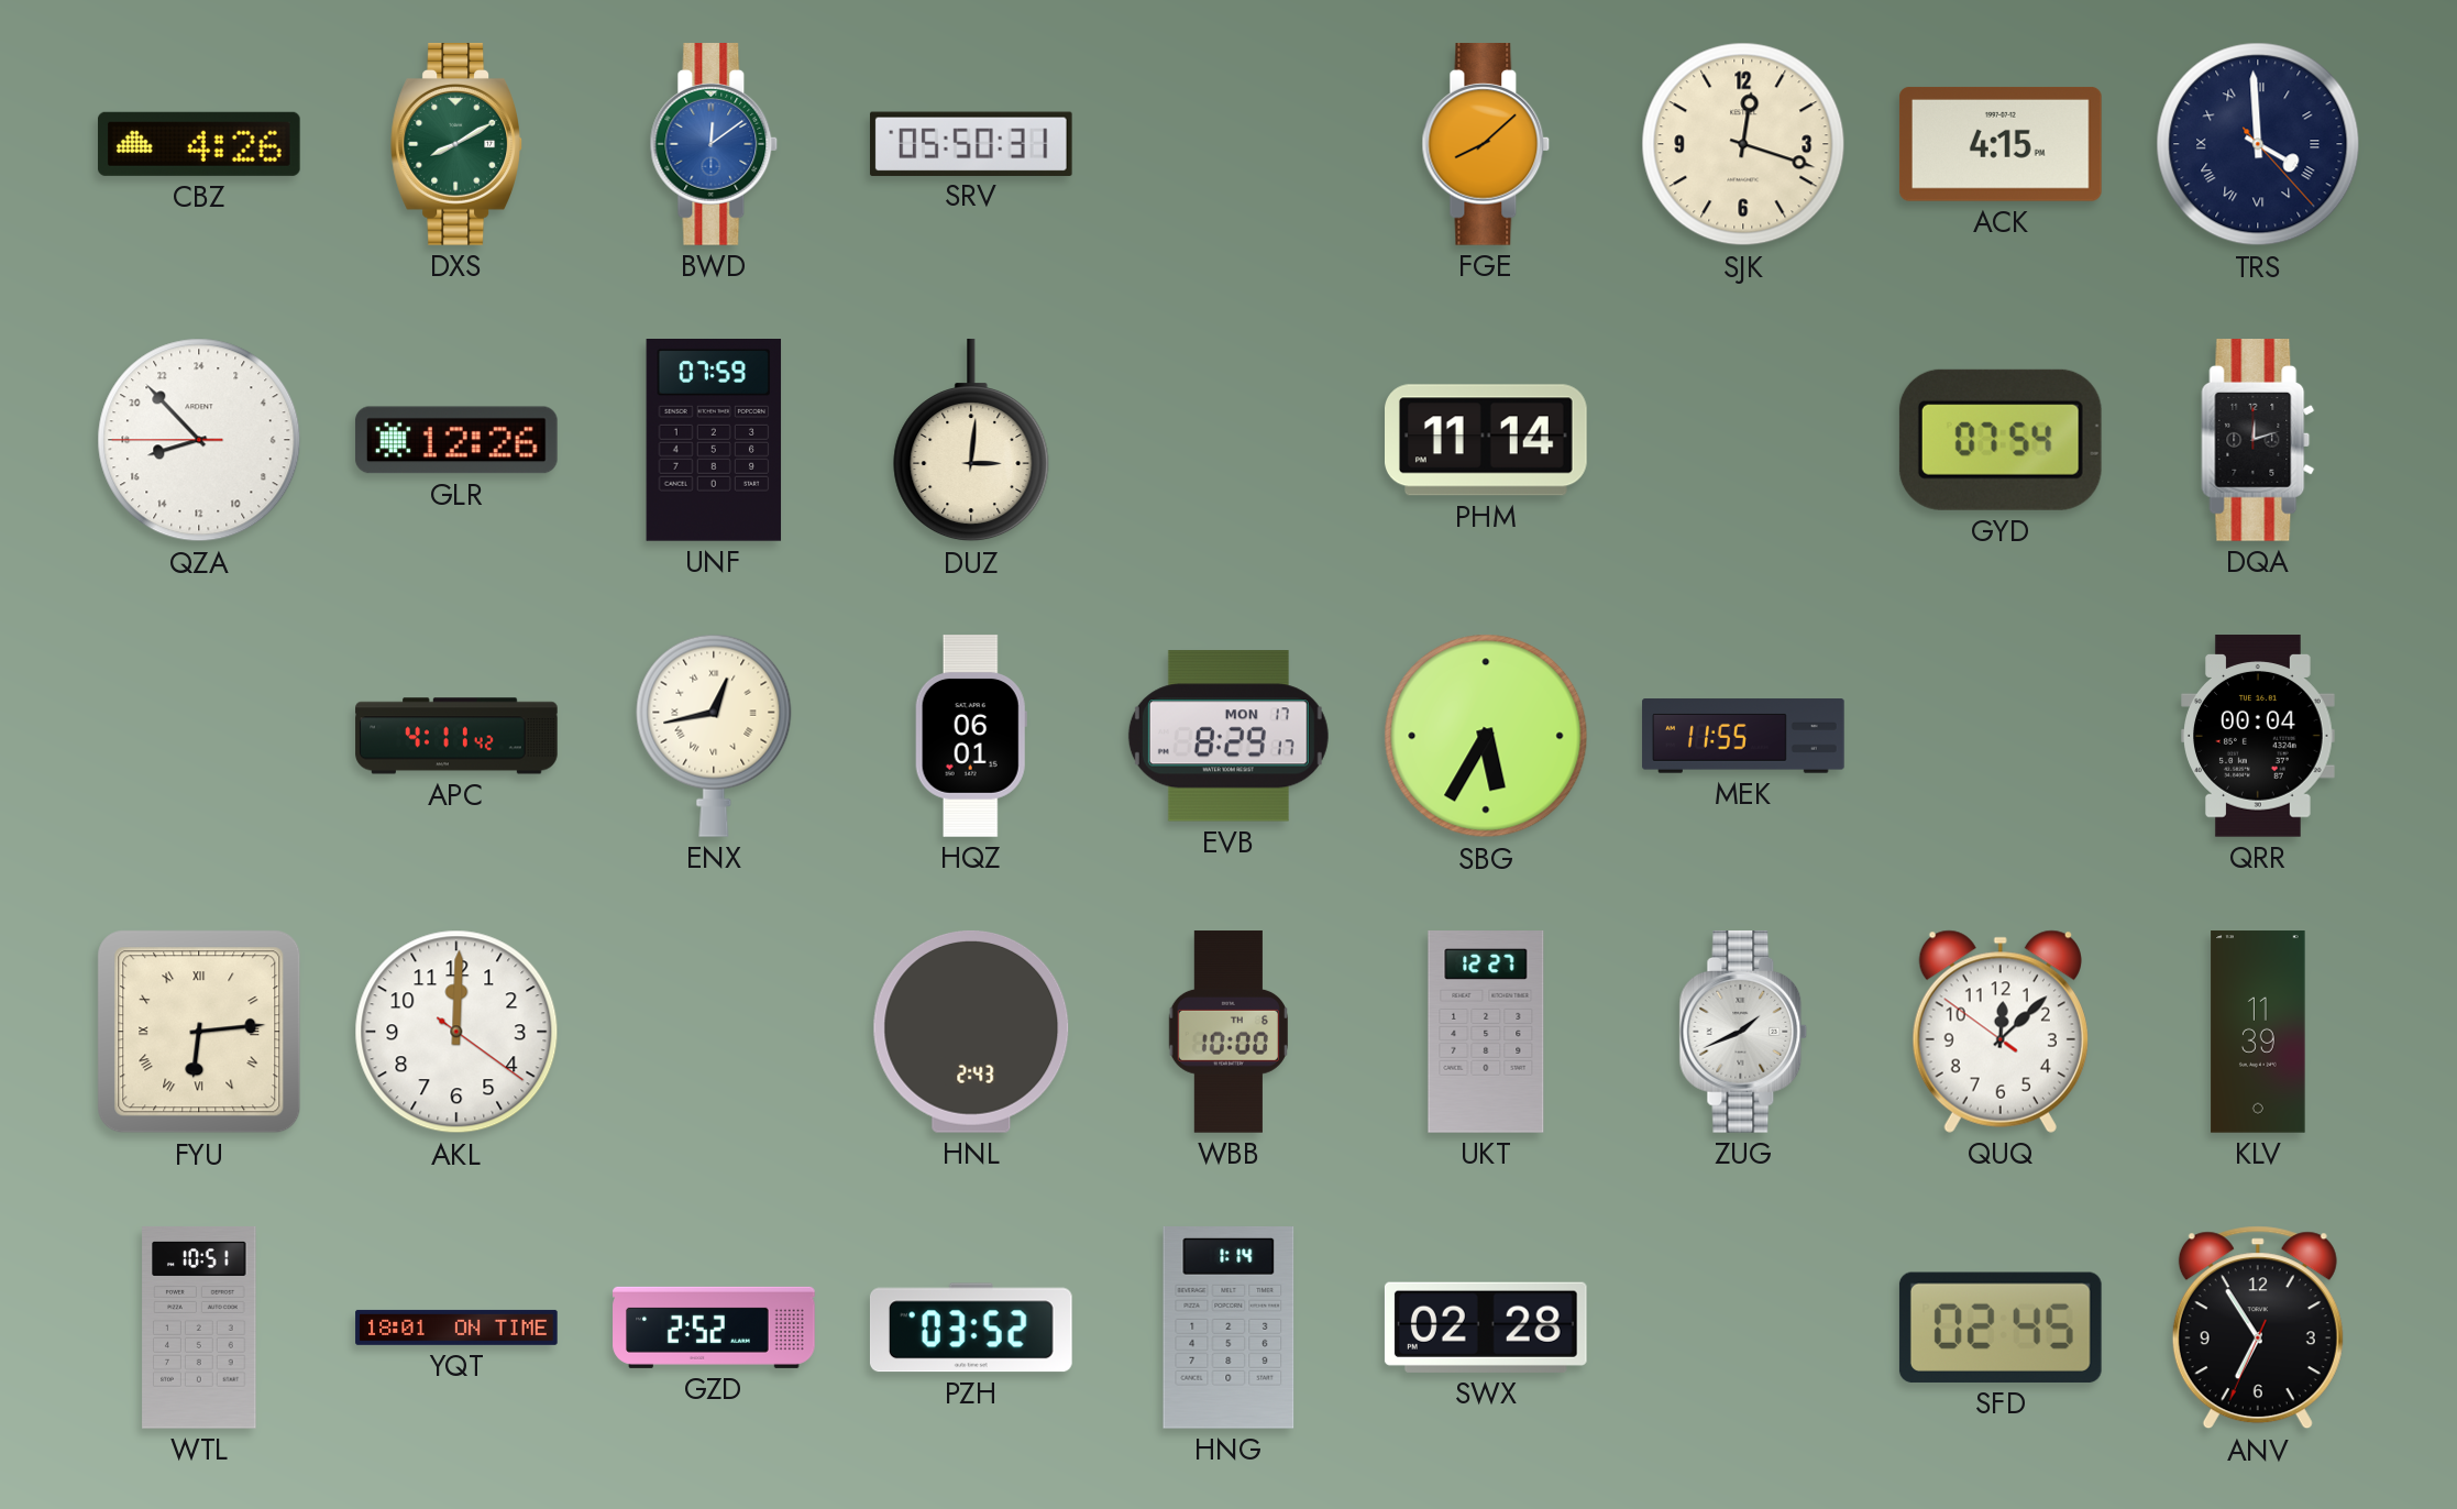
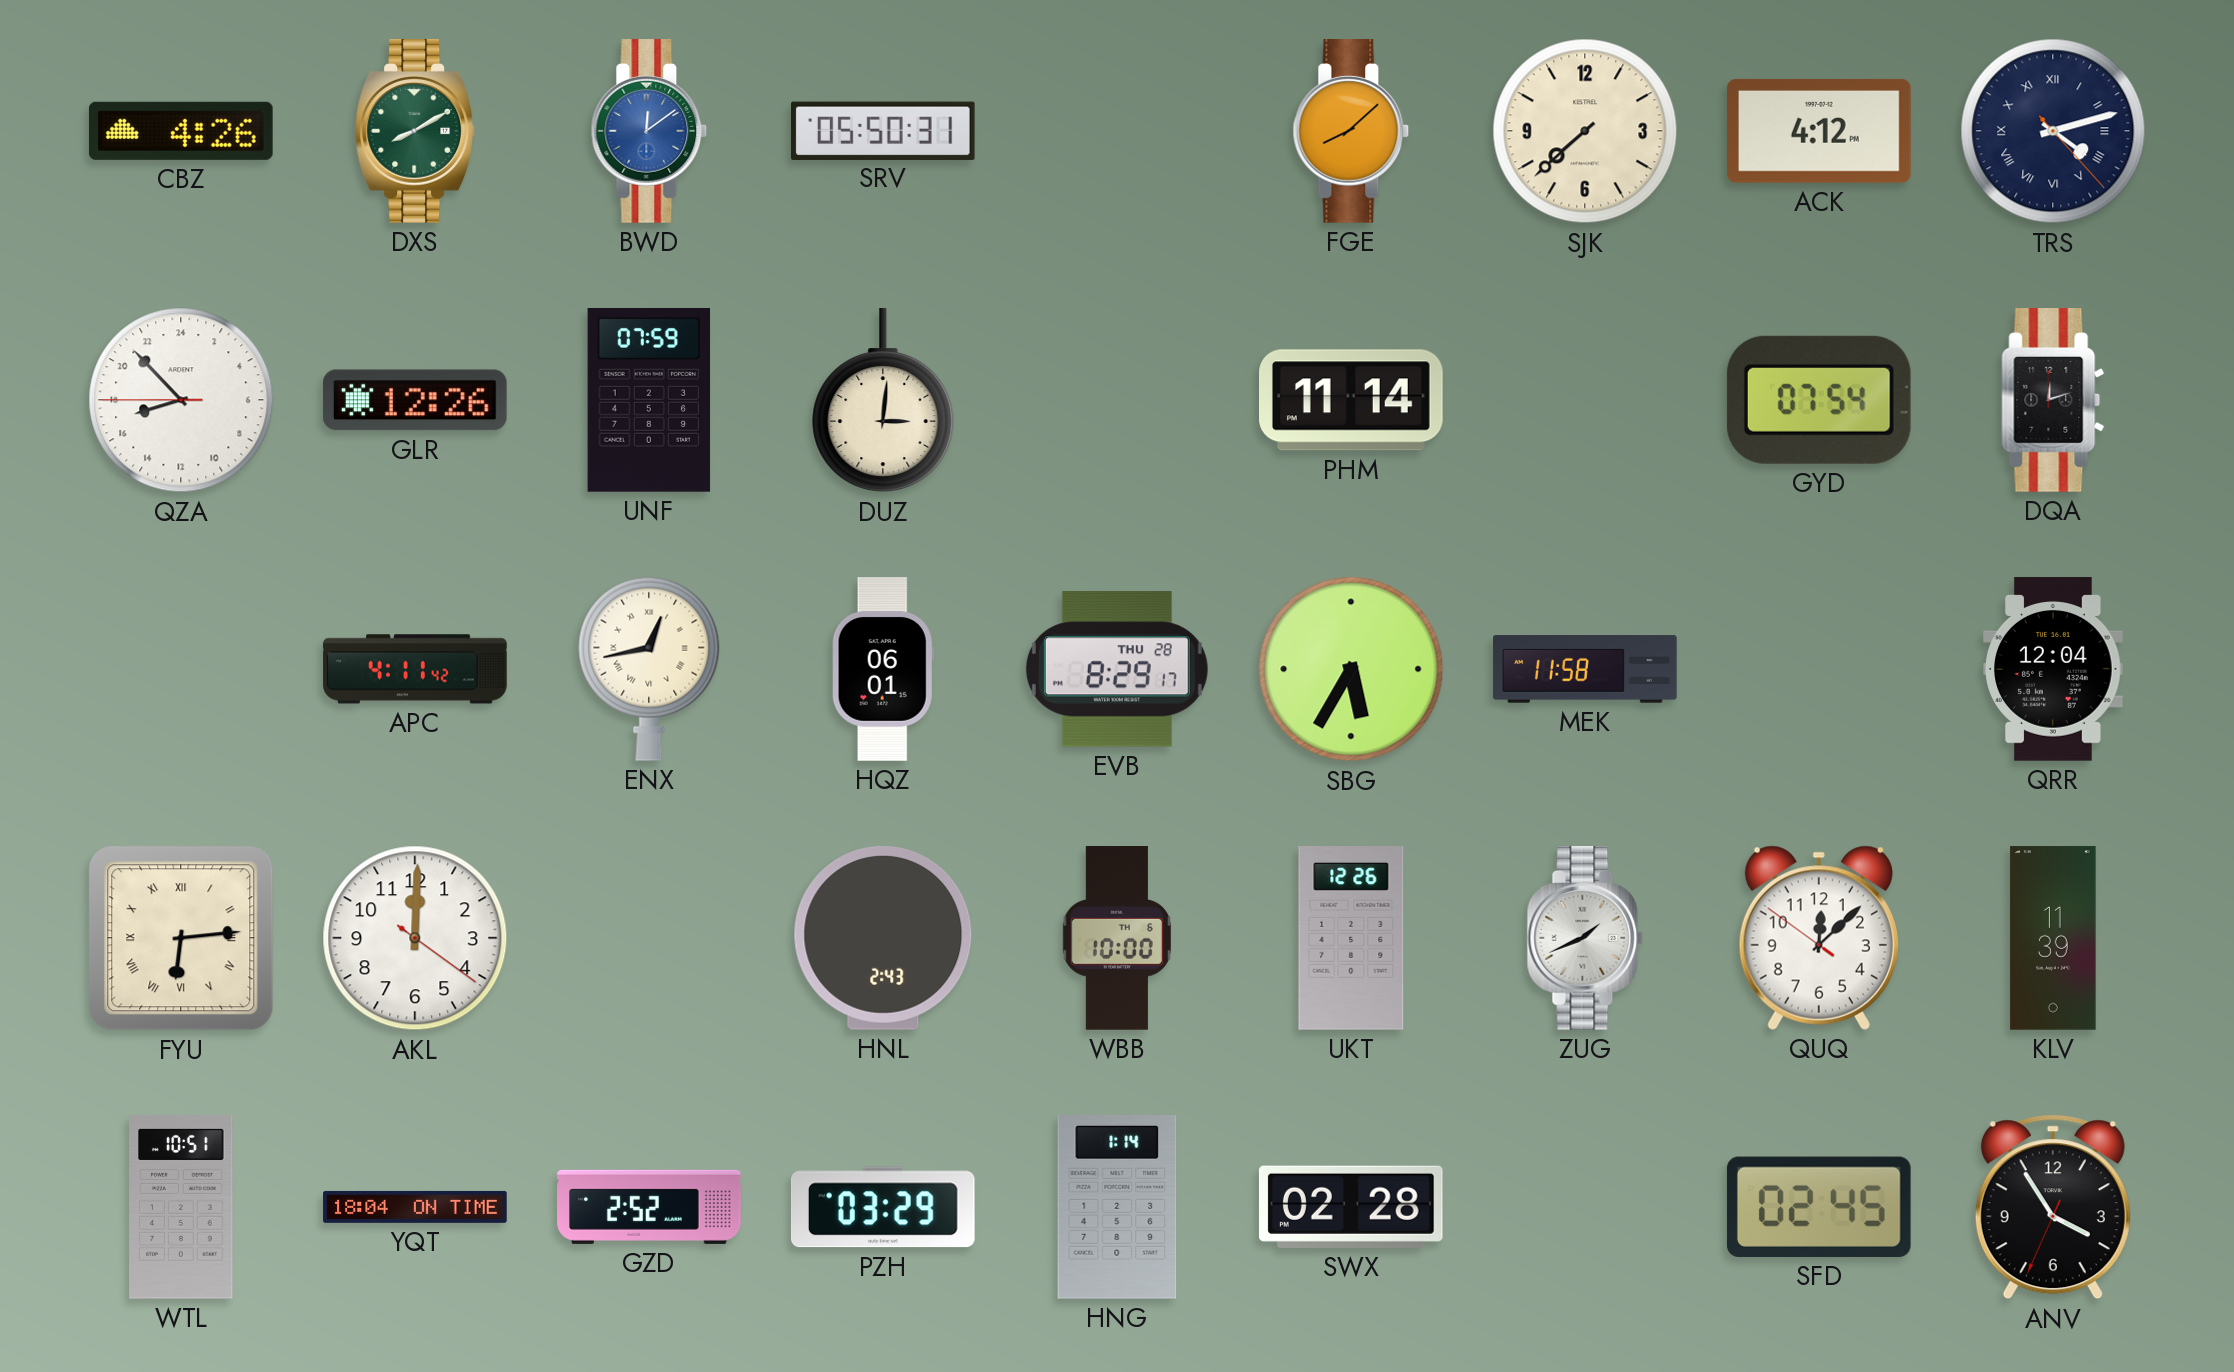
SJK: 12:18 -> 7:38 (1585, 131)
ACK: 4:15 -> 4:12 (1819, 131)
TRS: 3:59 -> 4:12 (2053, 131)
EVB date: MON 17 -> THU 28 (1117, 669)
MEK: 11:55 -> 11:58 (1585, 669)
QRR: 00:04 -> 12:04 (2053, 669)
UKT: 12:27 -> 12:26 (1351, 938)
YQT: 18:01 -> 18:04 (415, 1207)
PZH: 03:52 -> 03:29 (883, 1207)
ANV: 6:54 -> 3:54 (2053, 1207)
